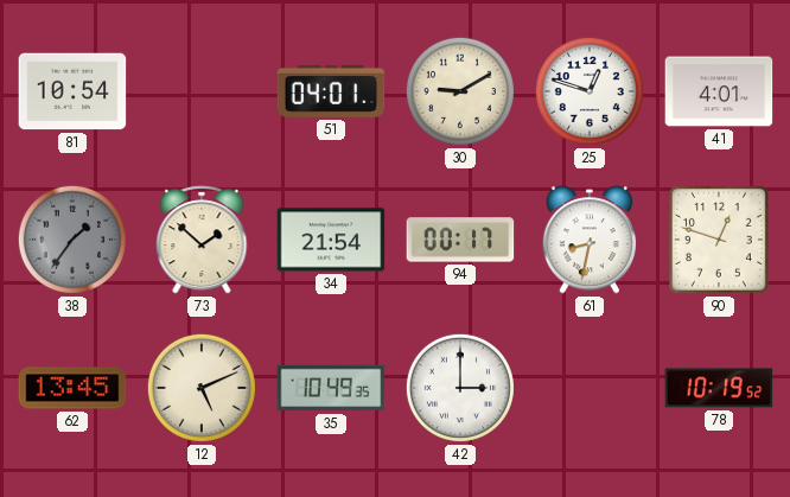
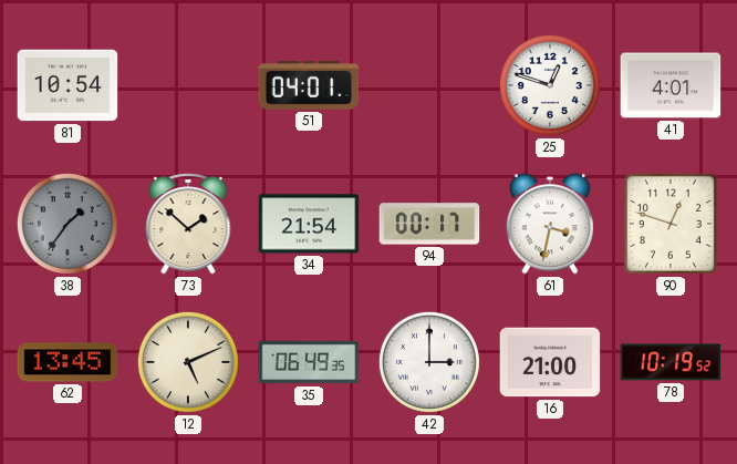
30: 9:10 -> none (460, 91)
61: 8:32 -> 3:32 (550, 224)
35: 10:49 -> 06:49 (309, 362)
16: none -> 21:00 (550, 362)
